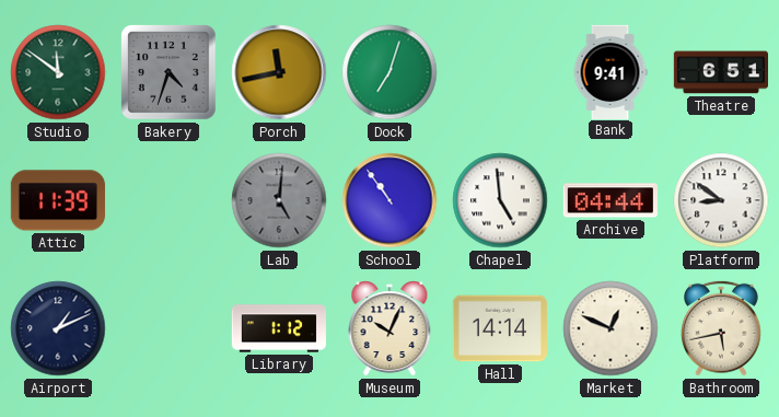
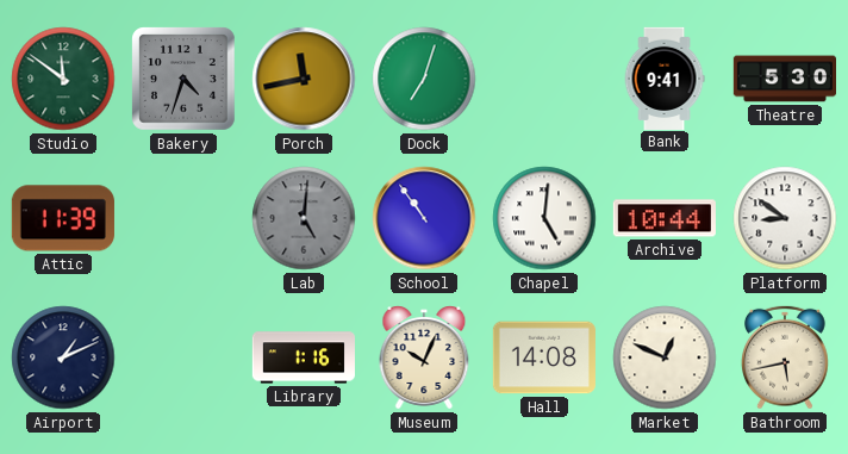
Theatre: 6:51 -> 5:30 (784, 79)
Chapel: 4:59 -> 5:01 (544, 218)
Archive: 04:44 -> 10:44 (665, 218)
Library: 1:12 -> 1:16 (304, 357)
Hall: 14:14 -> 14:08 (544, 357)
